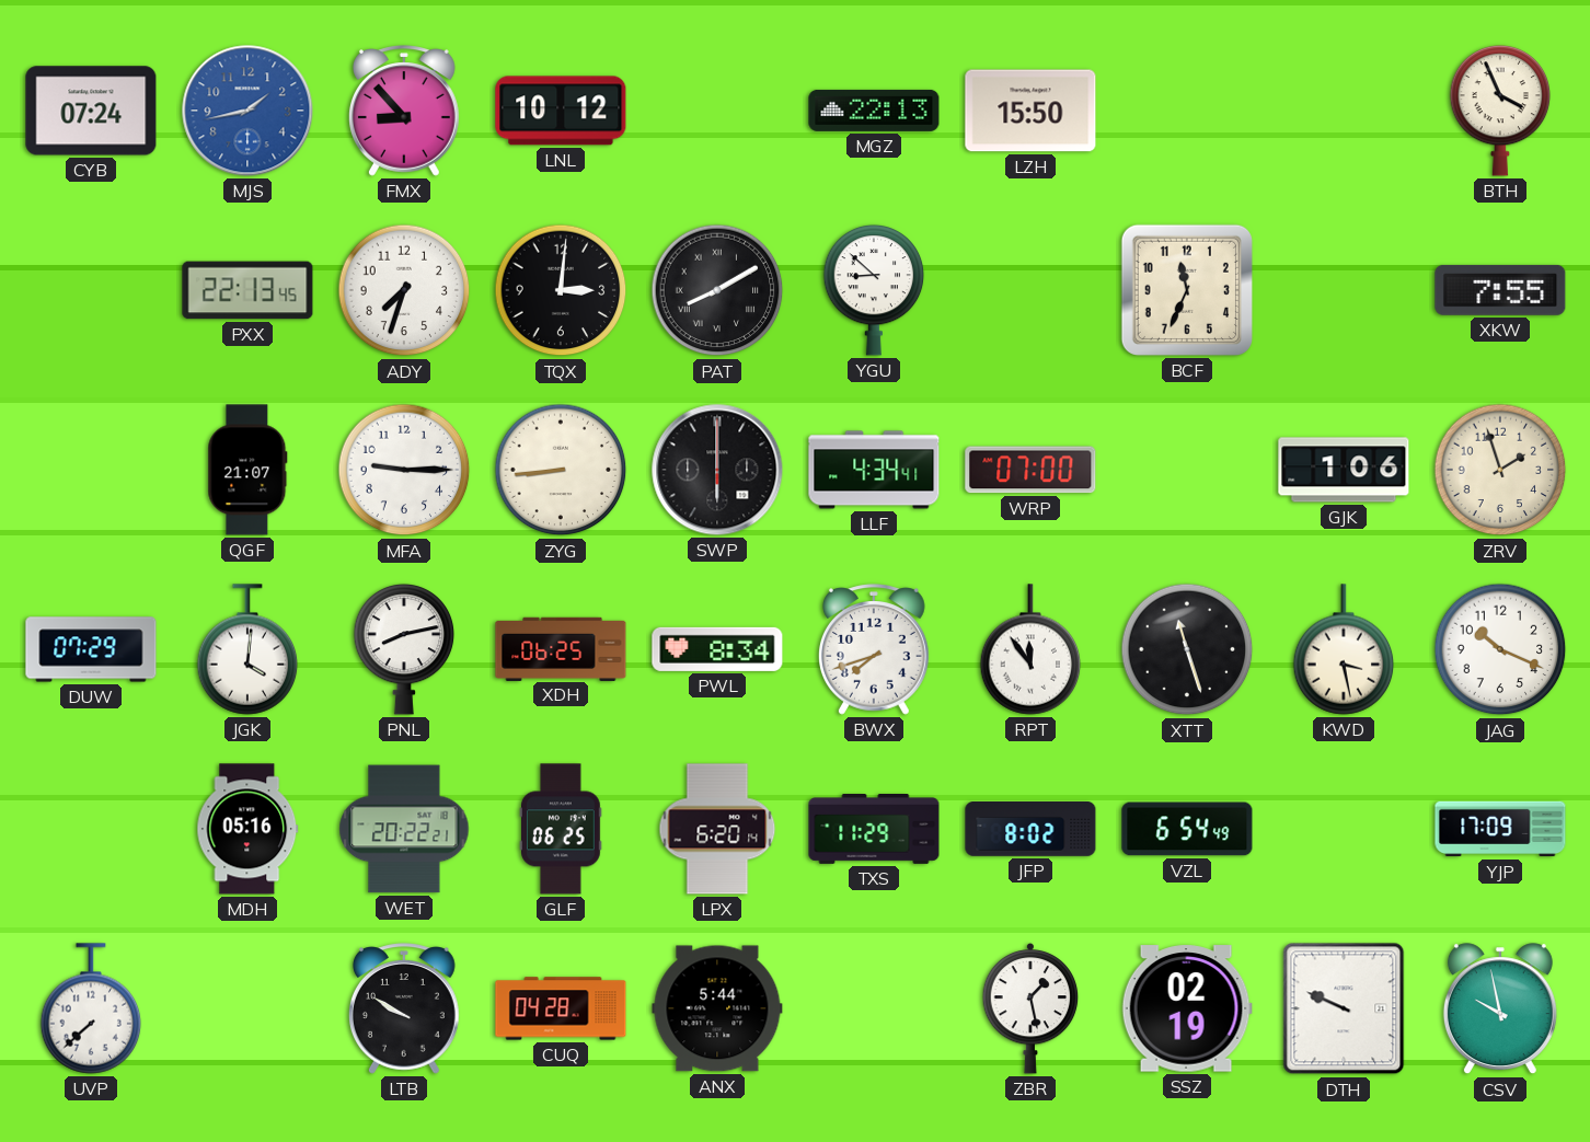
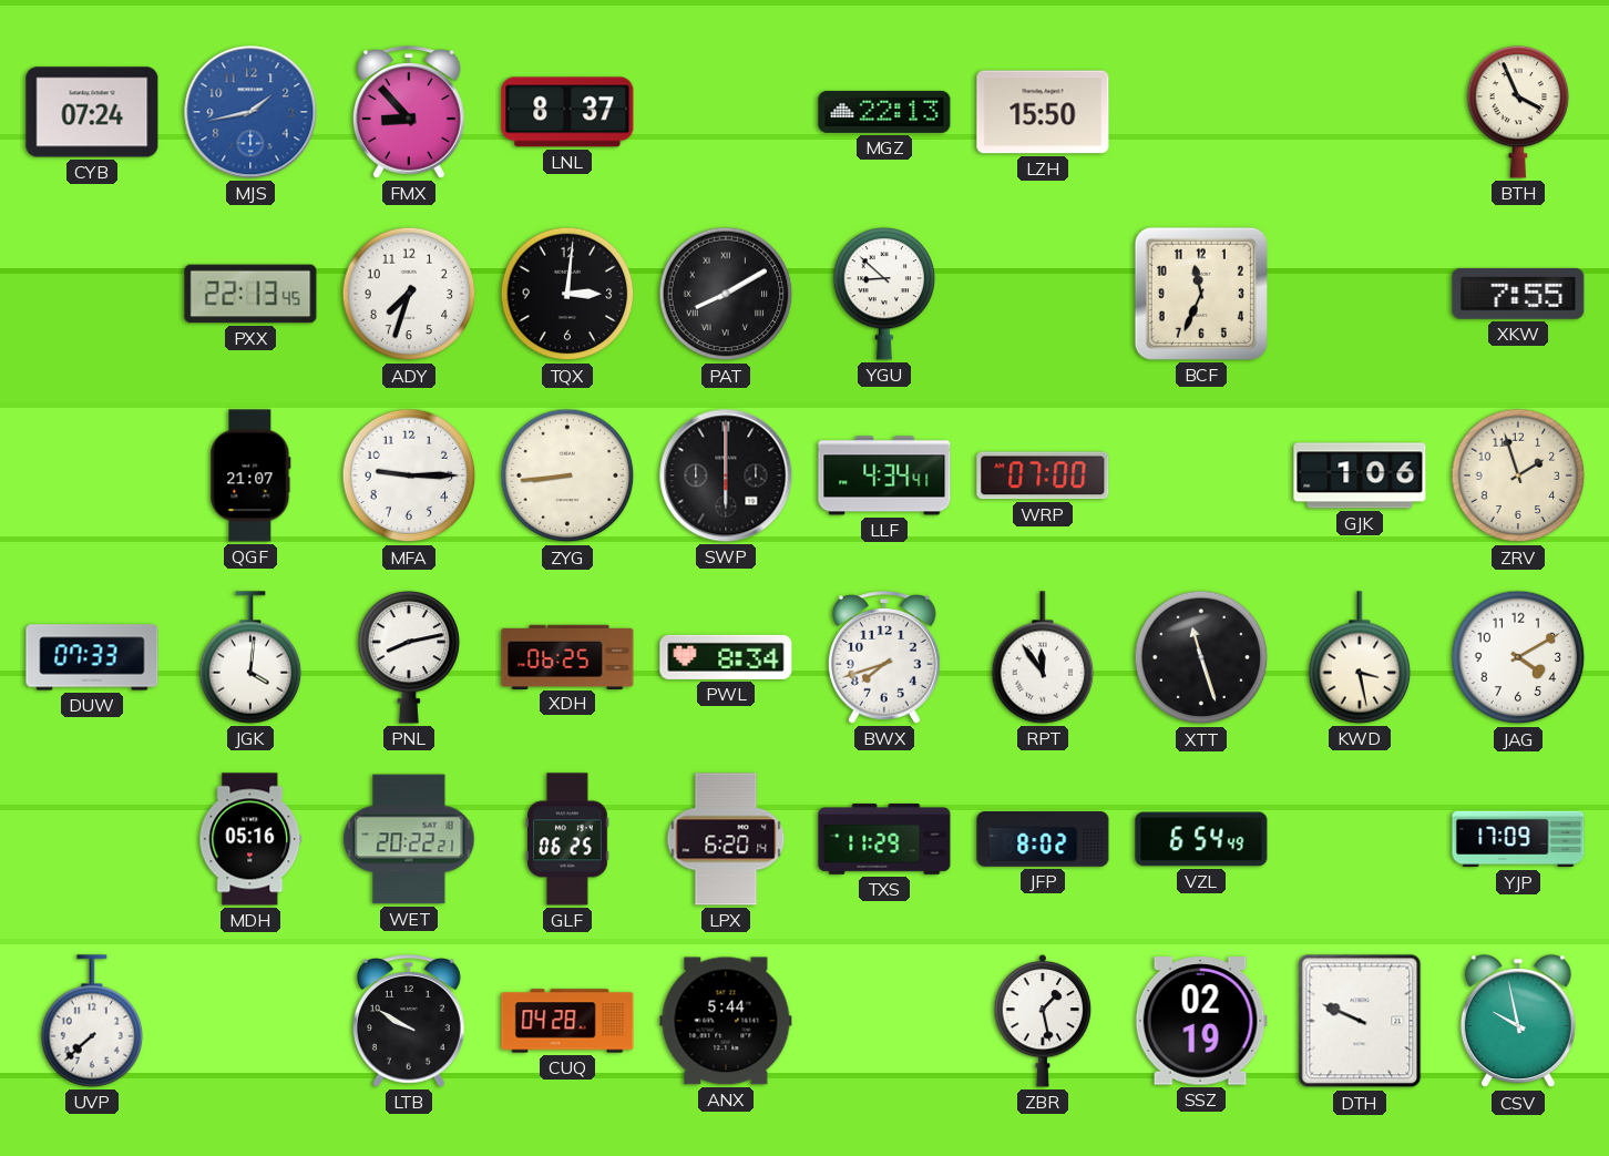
LNL: 10:12 -> 8:37 (567, 112)
DUW: 07:29 -> 07:33 (92, 657)
JAG: 10:19 -> 4:10 (1518, 657)
